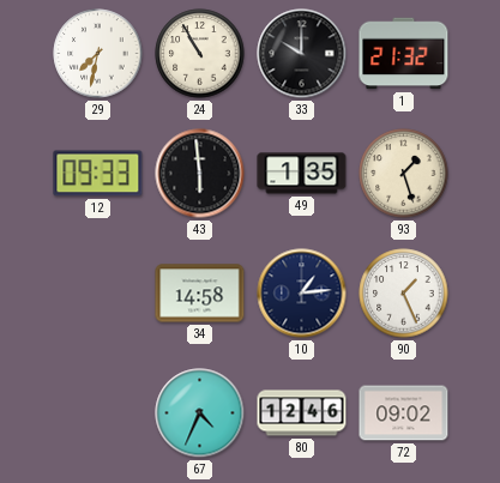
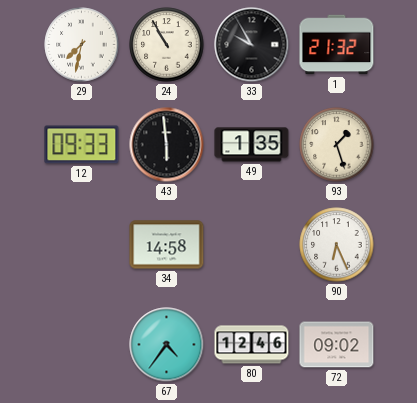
33: 10:00 -> 9:55 (252, 45)
10: 1:14 -> none (302, 294)
90: 1:26 -> 6:26 (337, 245)
67: 4:34 -> 4:36 (167, 345)
